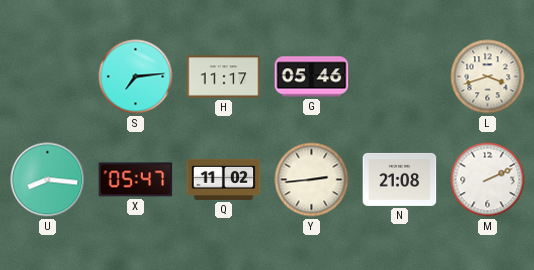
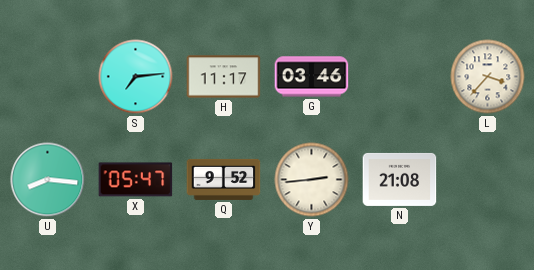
G: 05:46 -> 03:46 (312, 77)
L: 3:42 -> 3:37 (488, 77)
Q: 11:02 -> 9:52 (224, 179)
M: 2:11 -> none (488, 180)
